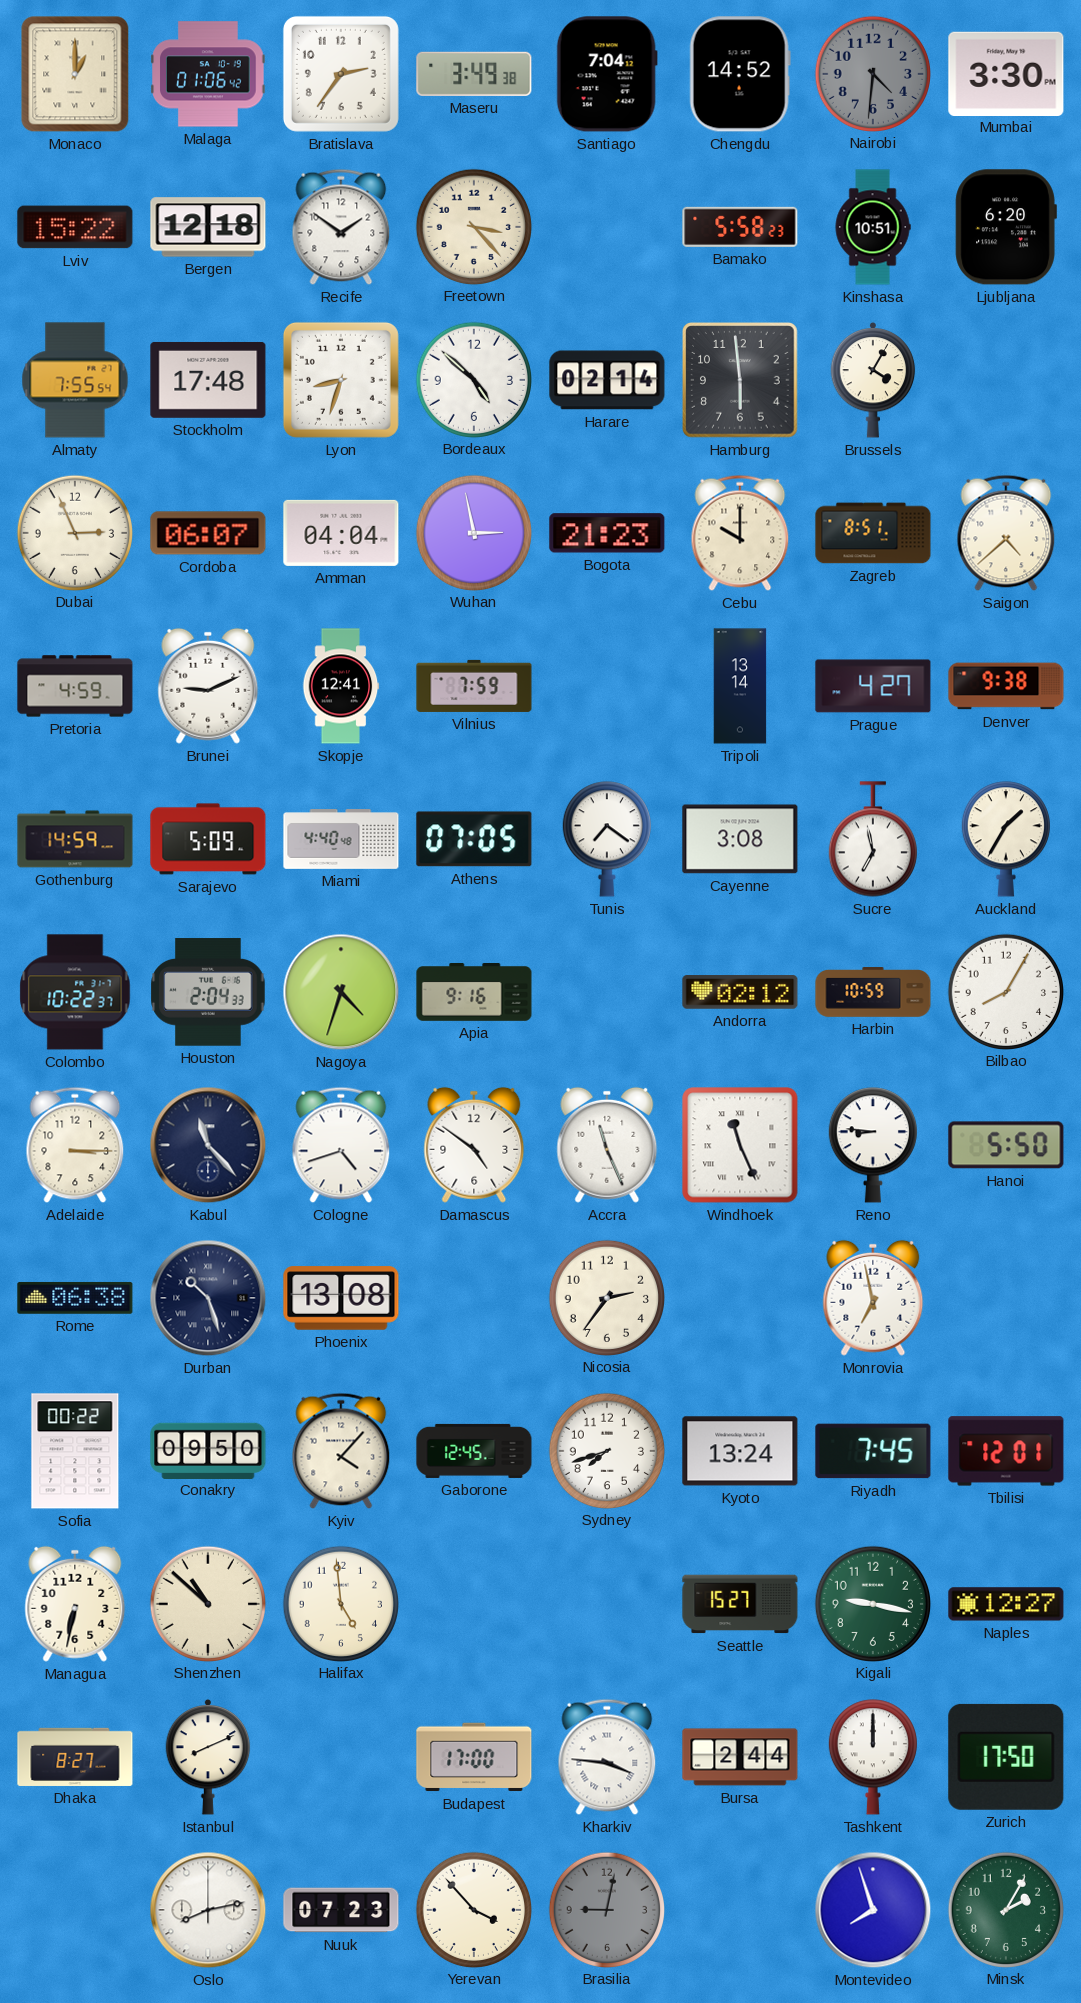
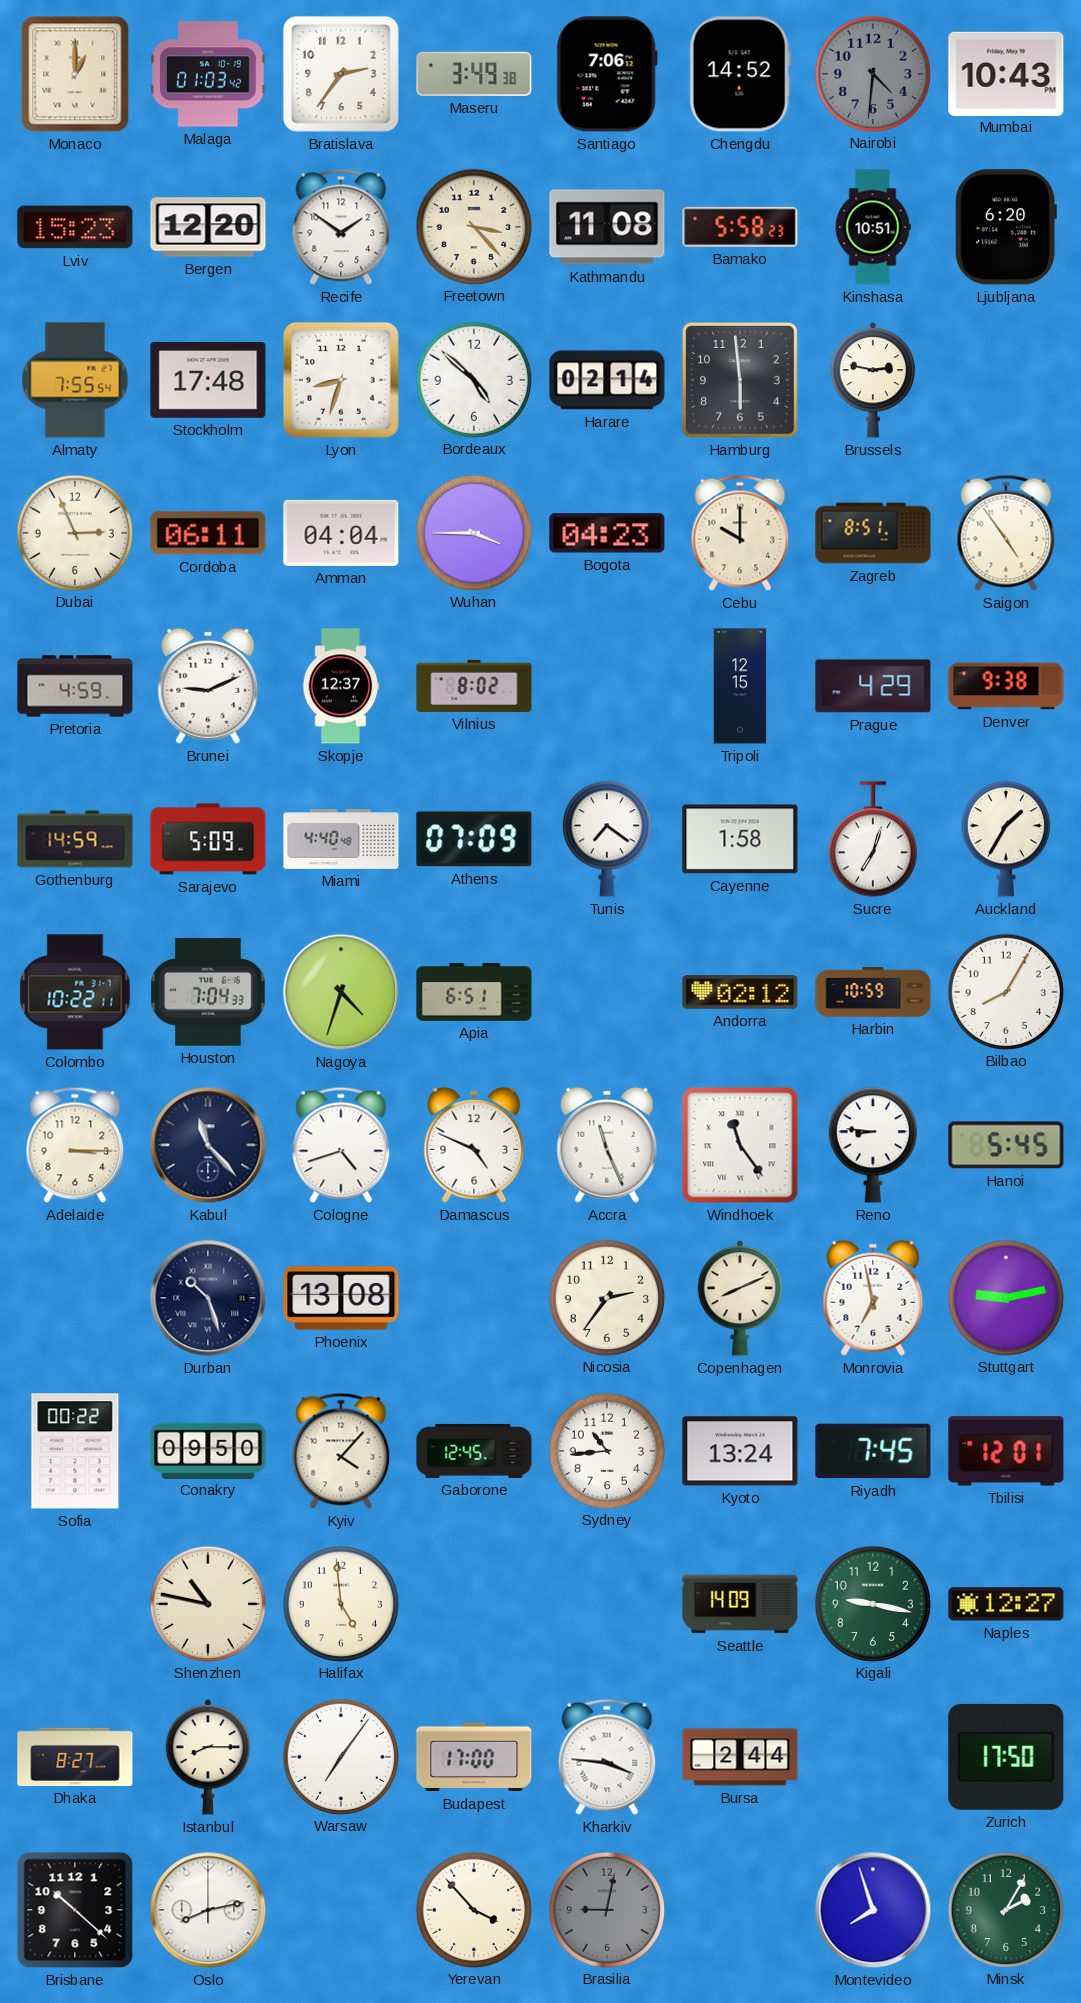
Malaga: 01:06 -> 01:03 (208, 74)
Santiago: 7:04 -> 7:06 (607, 74)
Mumbai: 3:30 -> 10:43 (1006, 73)
Lviv: 15:22 -> 15:23 (75, 227)
Bergen: 12:18 -> 12:20 (208, 227)
Kathmandu: none -> 11:08 (607, 227)
Brussels: 4:05 -> 2:47 (873, 380)
Cordoba: 06:07 -> 06:11 (208, 533)
Wuhan: 2:58 -> 3:45 (473, 532)
Bogota: 21:23 -> 04:23 (607, 533)
Saigon: 4:38 -> 4:54 (1006, 533)
Skopje: 12:41 -> 12:37 (341, 686)
Vilnius: 7:59 -> 8:02 (474, 686)
Tripoli: 13:14 -> 12:15 (740, 686)
Prague: 4:27 -> 4:29 (873, 686)
Athens: 07:05 -> 07:09 (474, 839)
Cayenne: 3:08 -> 1:58 (740, 839)
Sucre: 6:58 -> 7:03 (873, 839)
Colombo: 10:22:37 -> 10:22:11 (75, 992)
Houston: 2:04 -> 7:04 (208, 992)
Apia: 9:16 -> 6:51 (474, 993)
Damascus: 4:51 -> 4:49 (474, 1145)
Windhoek: 11:26 -> 11:24 (740, 1145)
Hanoi: 5:50 -> 5:45 (1006, 1145)
Rome: 06:38 -> none (75, 1298)
Copenhagen: none -> 8:11 (740, 1298)
Stuttgart: none -> 9:13 (1005, 1297)
Sydney: 7:42 -> 10:44 (606, 1450)
Managua: 6:32 -> none (75, 1604)
Shenzhen: 10:52 -> 10:47 (207, 1603)
Seattle: 15:27 -> 14:09 (740, 1604)
Istanbul: 8:11 -> 8:15 (208, 1757)
Warsaw: none -> 7:06 (340, 1756)
Tashkent: 12:00 -> none (873, 1757)
Brisbane: none -> 10:22 (75, 1910)
Nuuk: 07:23 -> none (341, 1910)
